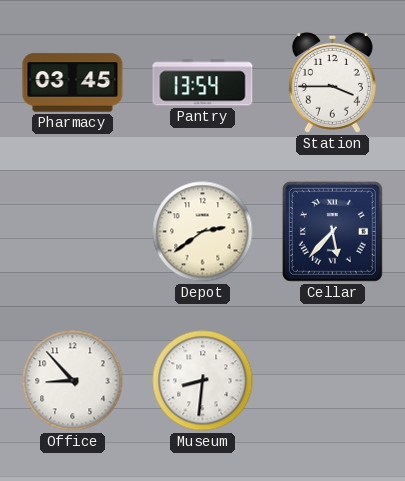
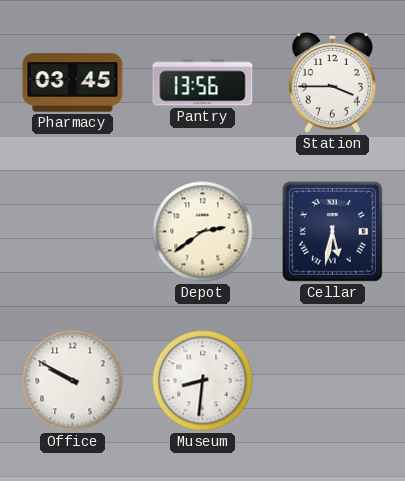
Pantry: 13:54 -> 13:56 (203, 83)
Cellar: 5:37 -> 5:32 (332, 231)
Office: 8:53 -> 9:50 (73, 381)
